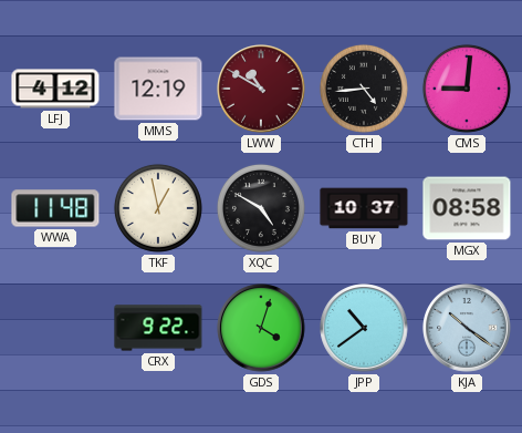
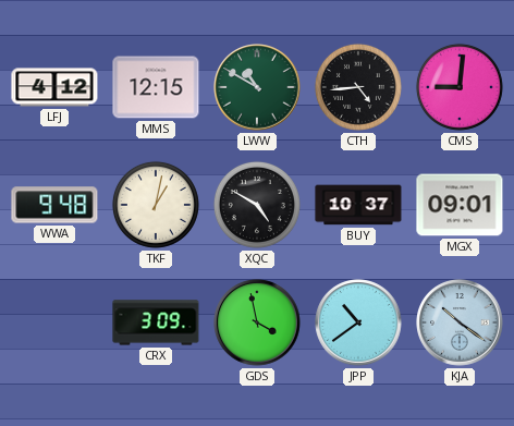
MMS: 12:19 -> 12:15 (156, 87)
LWW dial: burgundy -> green (257, 87)
WWA: 11:48 -> 9:48 (54, 205)
TKF: 12:58 -> 1:02 (156, 205)
MGX: 08:58 -> 09:01 (460, 205)
CRX: 9:22 -> 3:09 (156, 322)
GDS: 4:03 -> 3:58 (257, 322)
